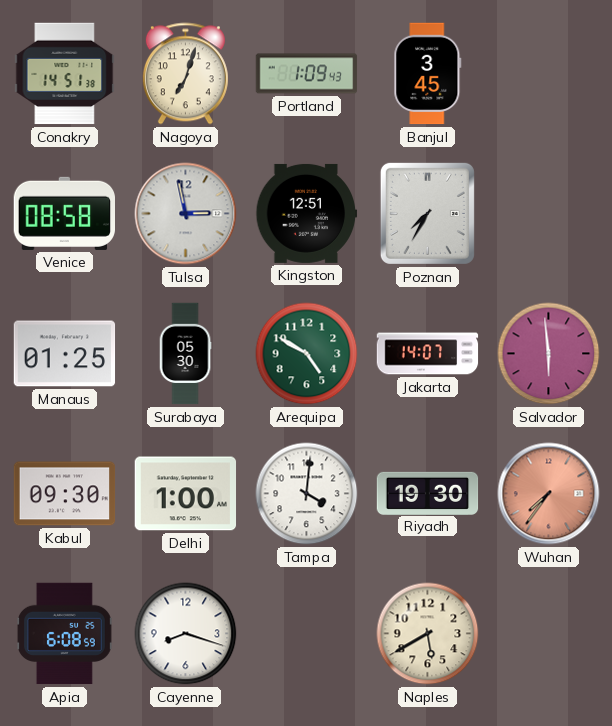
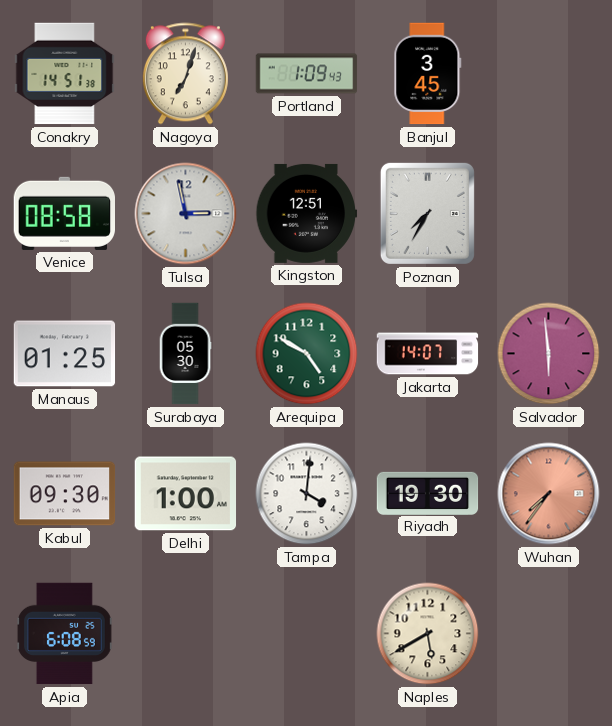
Cayenne: 8:18 -> none (186, 634)
